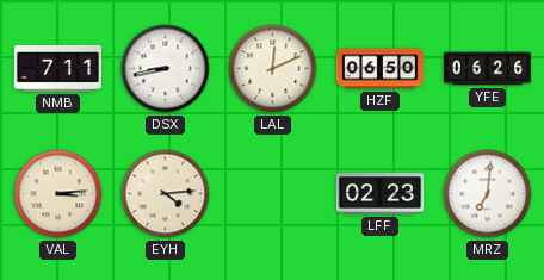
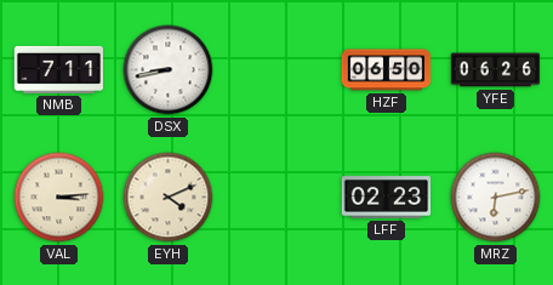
LAL: 12:11 -> none (273, 69)
EYH: 4:14 -> 4:11 (169, 198)
MRZ: 7:01 -> 6:13 (496, 198)
